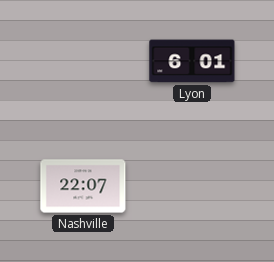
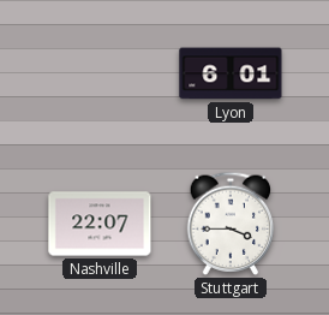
Stuttgart: none -> 3:45 (231, 224)
